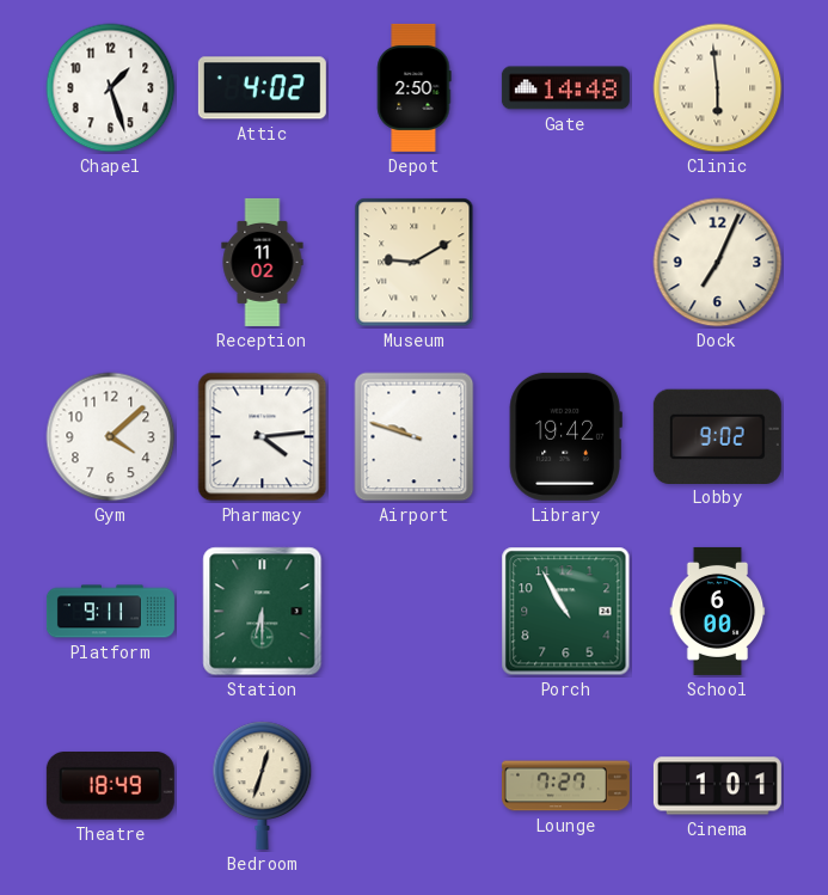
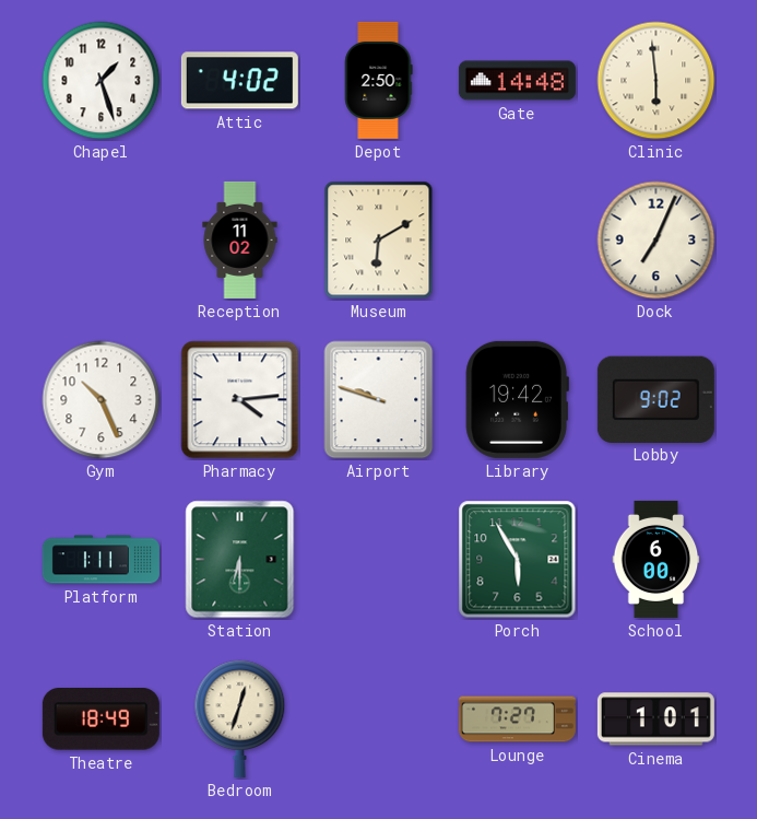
Museum: 9:10 -> 6:10 (379, 241)
Gym: 4:08 -> 10:26 (102, 400)
Platform: 9:11 -> 1:11 (100, 560)
Porch: 10:55 -> 5:55 (518, 560)
